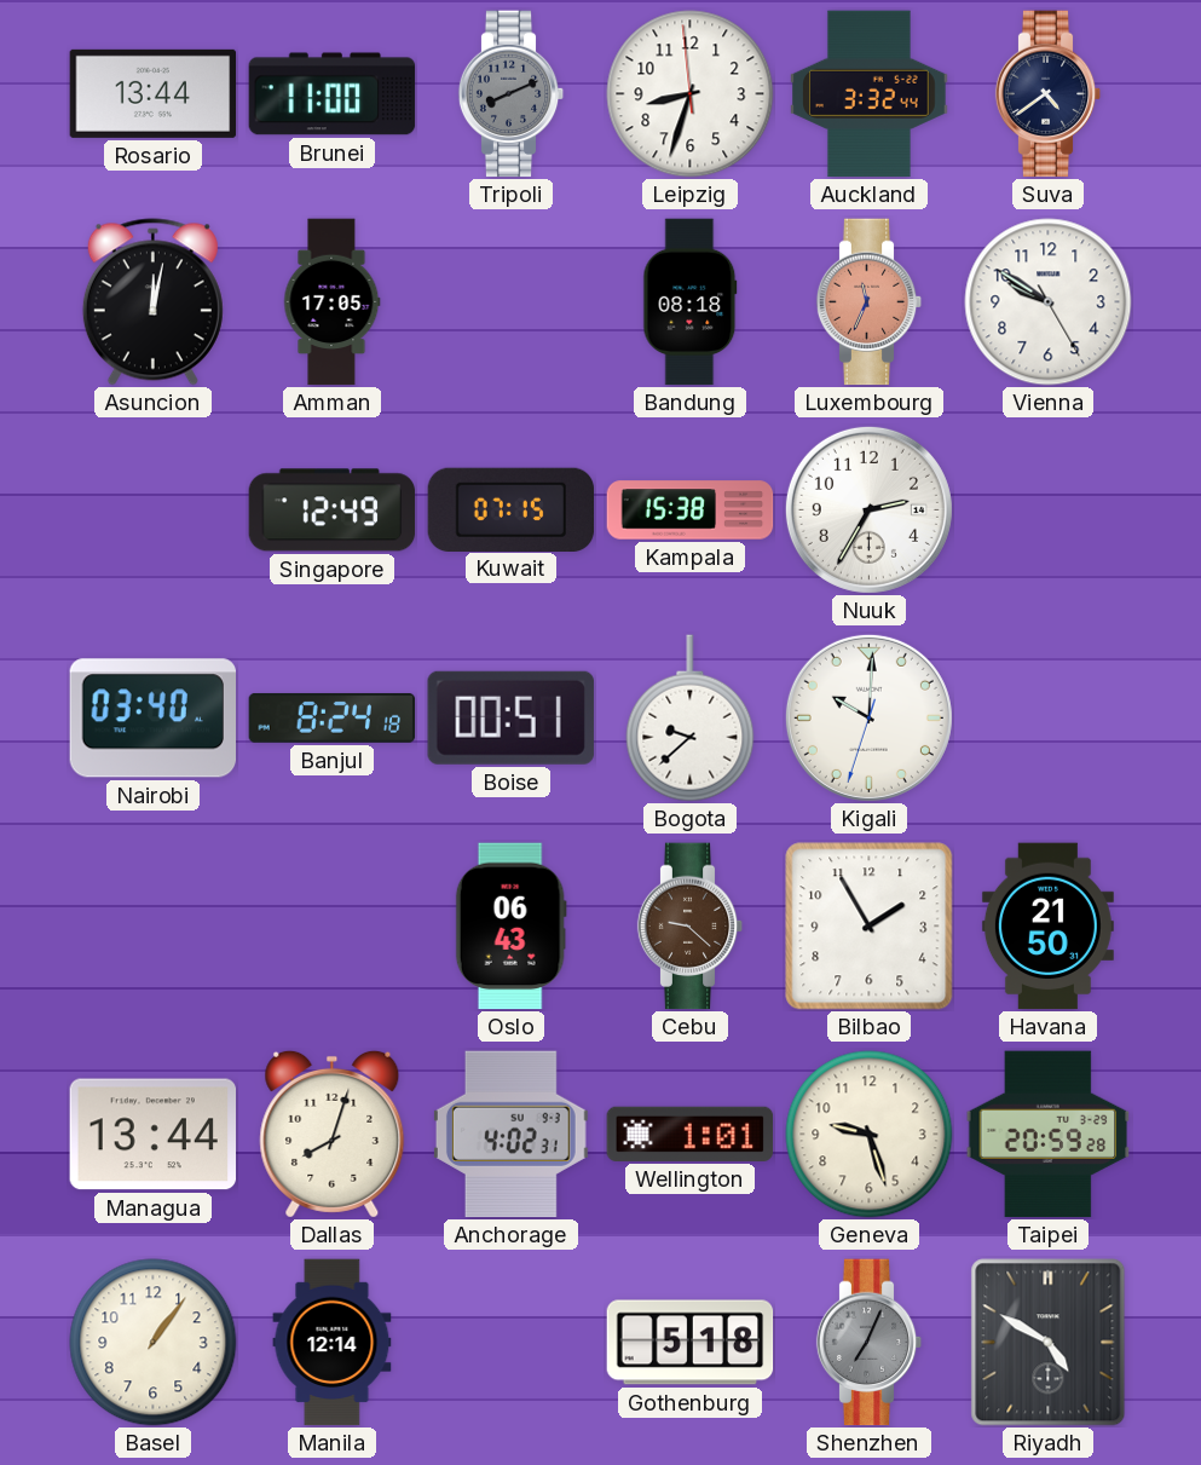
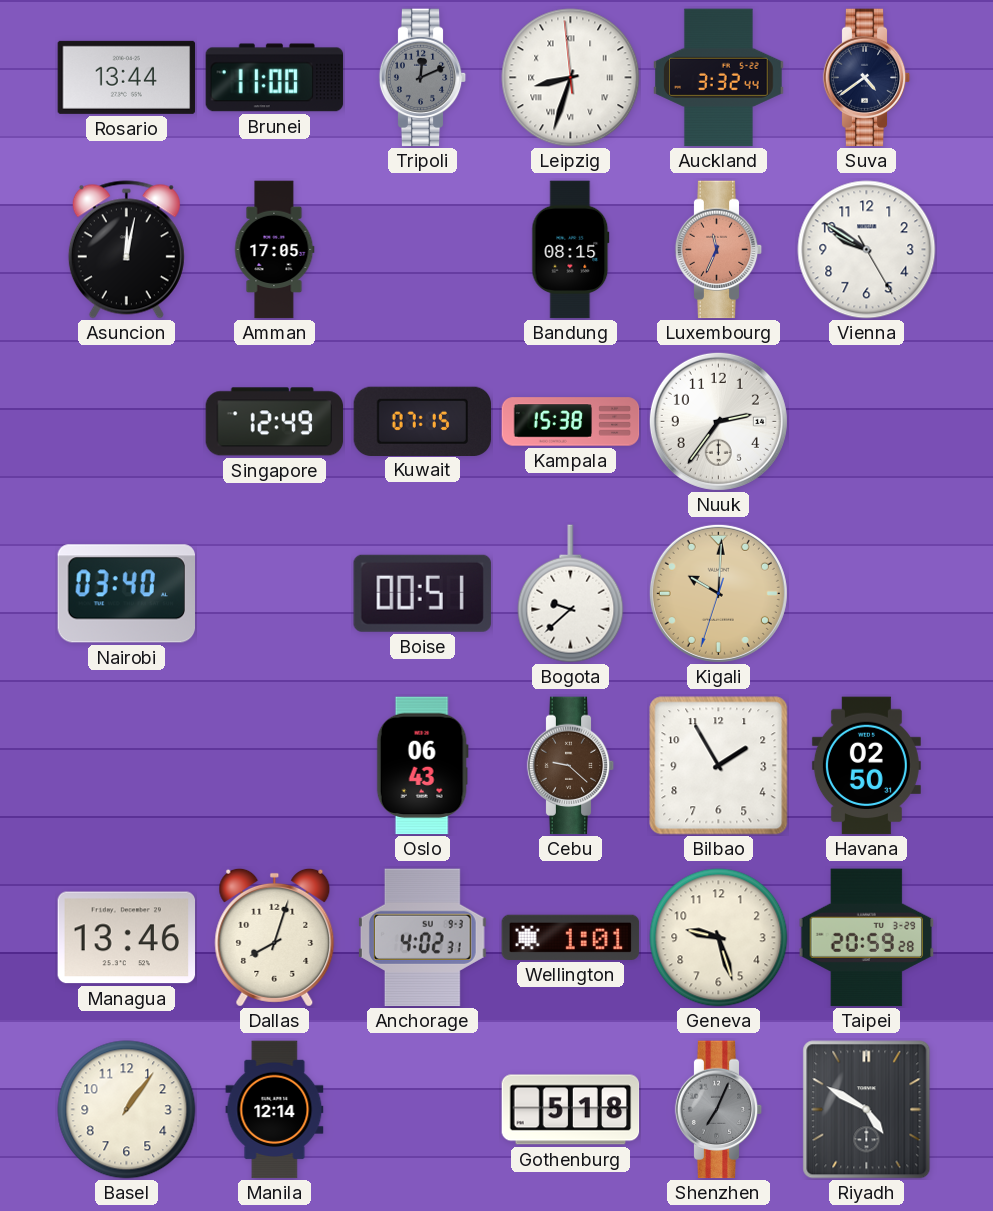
Tripoli: 8:11 -> 12:11 (423, 78)
Leipzig numerals: Arabic -> Roman (571, 78)
Bandung: 08:18 -> 08:15 (571, 250)
Nuuk: 2:35 -> 2:36 (718, 421)
Banjul: 8:24 -> none (333, 717)
Kigali dial: white -> champagne (718, 593)
Havana: 21:50 -> 02:50 (866, 766)
Managua: 13:44 -> 13:46 (127, 938)
